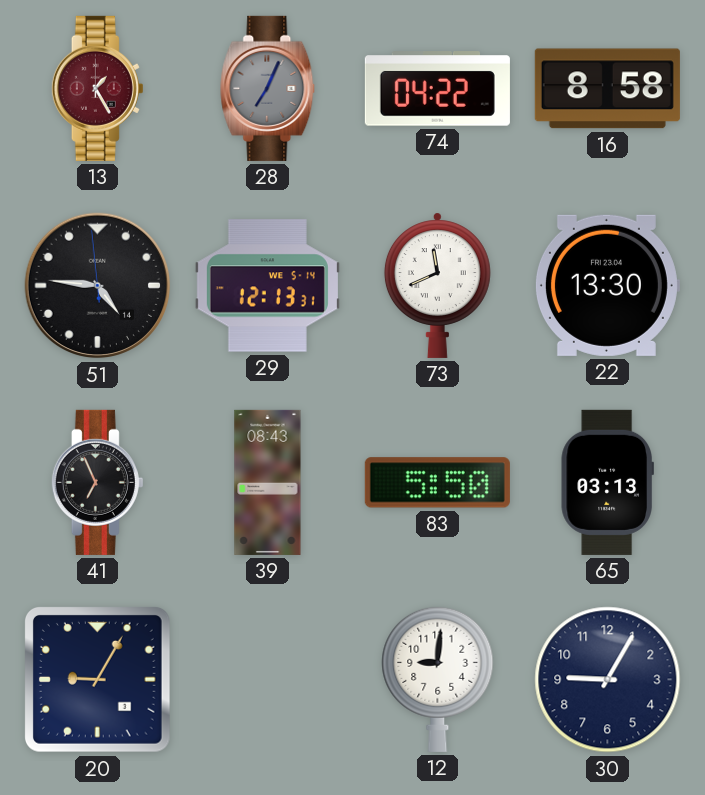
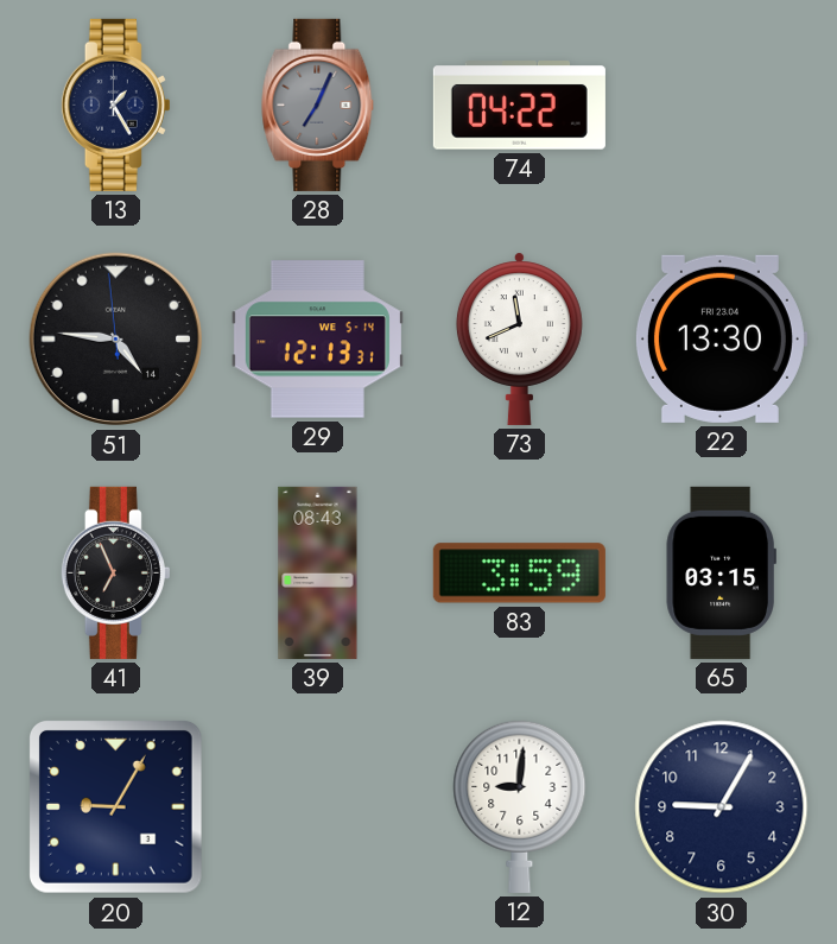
13 dial: burgundy -> navy (115, 104)
16: 8:58 -> none (607, 89)
83: 5:50 -> 3:59 (519, 574)
65: 03:13 -> 03:15 (721, 572)
